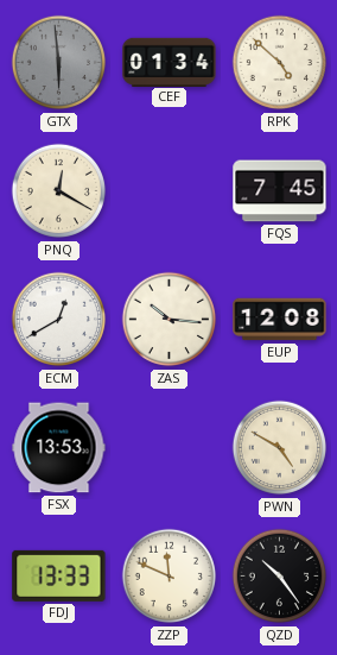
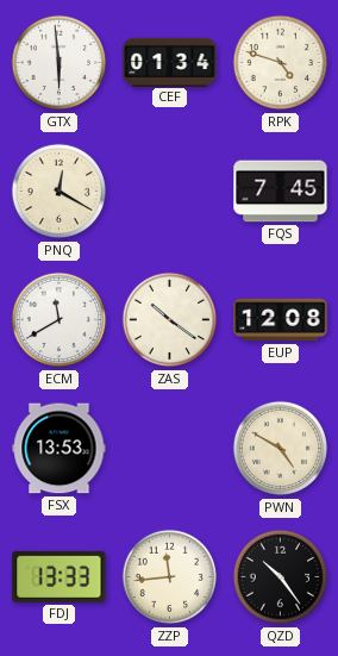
GTX dial: grey -> white (60, 63)
RPK: 4:52 -> 4:48 (281, 63)
ECM: 12:40 -> 11:40 (60, 320)
ZAS: 10:16 -> 10:21 (170, 320)
ZZP: 11:49 -> 11:44 (170, 577)
